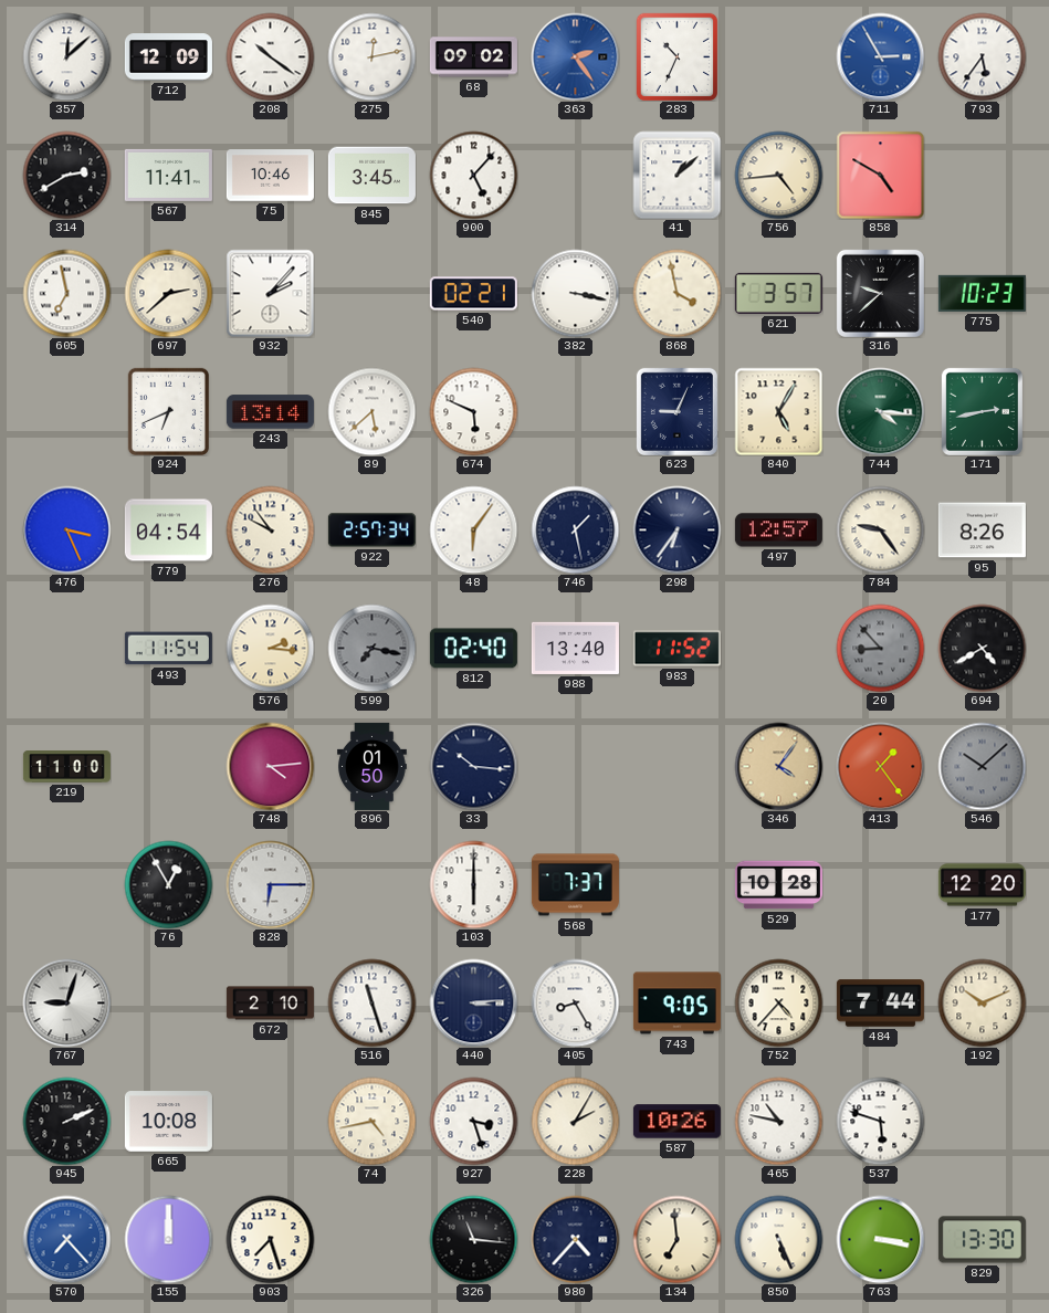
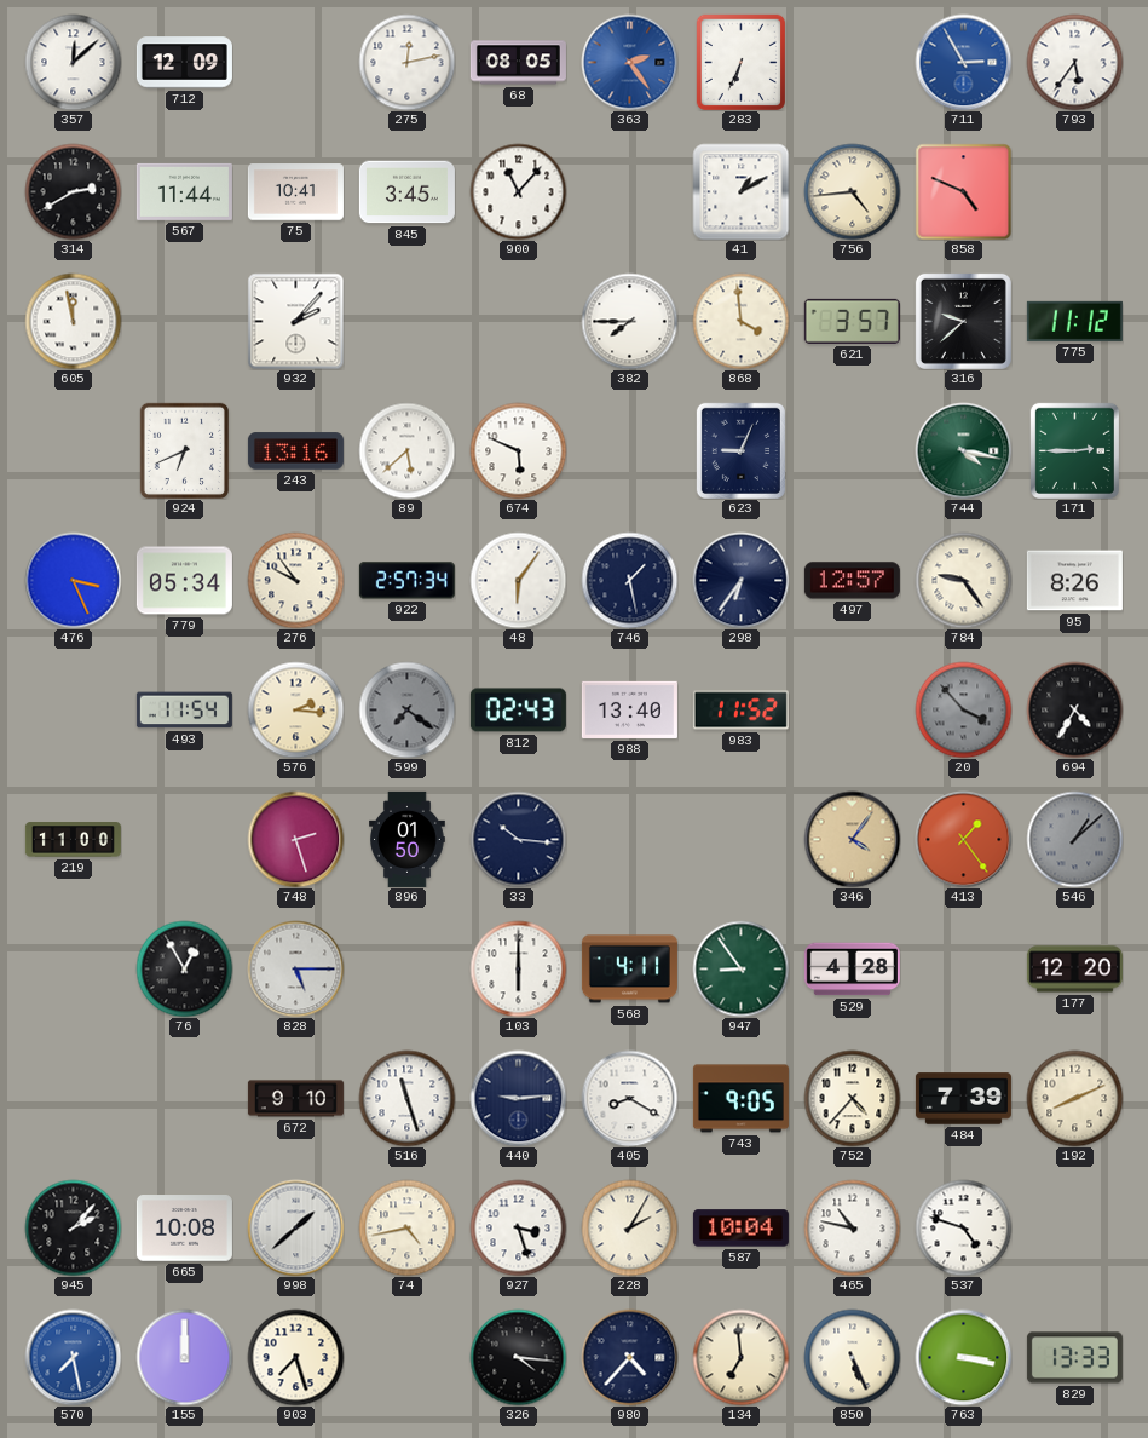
208: 10:21 -> none (270, 56)
68: 09:02 -> 08:05 (518, 63)
283: 10:34 -> 6:34 (740, 62)
567: 11:41 -> 11:44 (184, 191)
75: 10:46 -> 10:41 (295, 192)
900: 5:07 -> 11:07 (518, 191)
41: 1:08 -> 1:10 (740, 191)
858: 4:50 -> 4:49 (963, 191)
605: 6:58 -> 11:58 (73, 321)
697: 2:38 -> none (168, 293)
540: 02:21 -> none (473, 294)
382: 3:17 -> 7:45 (629, 321)
868: 3:58 -> 3:59 (740, 321)
775: 10:23 -> 11:12 (1074, 321)
243: 13:14 -> 13:16 (295, 451)
840: 5:05 -> none (778, 411)
744: 4:16 -> 4:17 (963, 450)
171: 2:43 -> 2:45 (1074, 450)
779: 04:54 -> 05:34 (184, 581)
599: 7:17 -> 7:21 (406, 709)
812: 02:40 -> 02:43 (518, 711)
20: 8:53 -> 3:53 (963, 709)
694: 4:40 -> 4:35 (1074, 709)
748: 4:14 -> 2:27 (295, 839)
546: 10:08 -> 1:08 (1074, 839)
828: 6:15 -> 5:15 (295, 968)
568: 7:37 -> 4:11 (629, 970)
947: none -> 8:54 (740, 968)
529: 10:28 -> 4:28 (852, 970)
767: 9:03 -> none (66, 1002)
672: 2:10 -> 9:10 (295, 1099)
440: 3:14 -> 9:14 (518, 1098)
405: 8:25 -> 8:20 (629, 1098)
484: 7:44 -> 7:39 (963, 1099)
192: 10:11 -> 8:11 (1074, 1098)
945: 2:11 -> 2:07 (73, 1227)
998: none -> 1:38 (295, 1227)
587: 10:26 -> 10:04 (740, 1229)
537: 5:48 -> 4:48 (963, 1227)
570: 7:23 -> 7:28 (73, 1357)
326: 11:16 -> 4:16 (518, 1357)
829: 13:30 -> 13:33 (1074, 1358)
